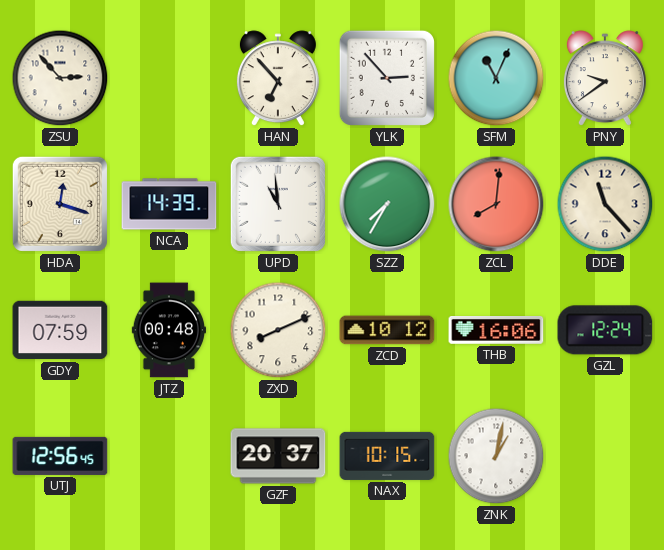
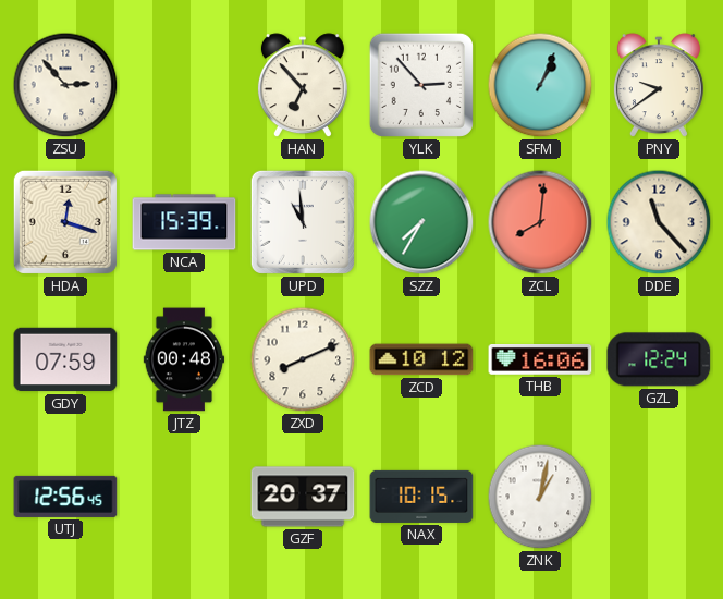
SFM: 11:04 -> 1:04 (540, 85)
NCA: 14:39 -> 15:39 (184, 222)
